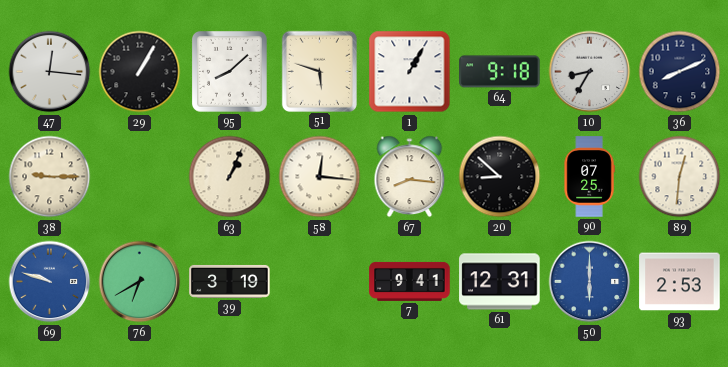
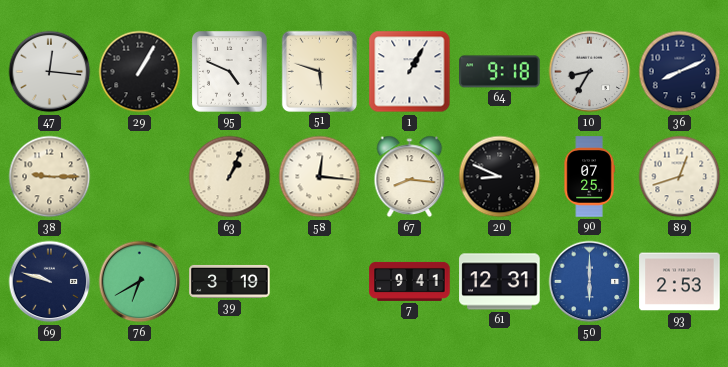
95: 8:08 -> 4:49 (230, 72)
20: 8:52 -> 8:49 (500, 177)
89: 12:31 -> 12:42 (680, 177)
69 dial: blue -> navy (50, 282)
